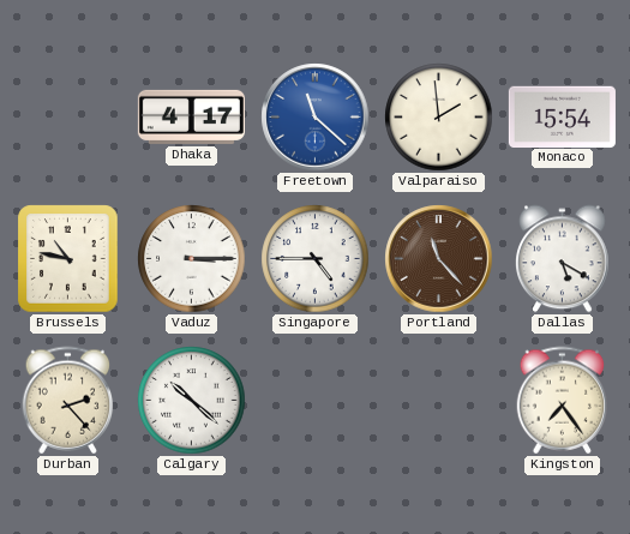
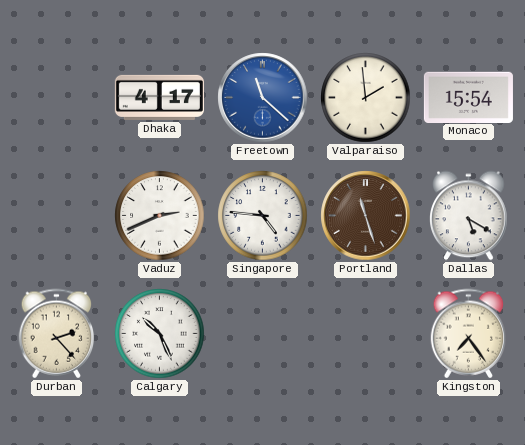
Brussels: 10:47 -> none (68, 259)
Vaduz: 3:15 -> 2:41 (160, 216)
Singapore: 4:45 -> 4:46 (263, 216)
Portland: 11:23 -> 11:27 (366, 216)
Calgary: 10:22 -> 10:26 (160, 334)
